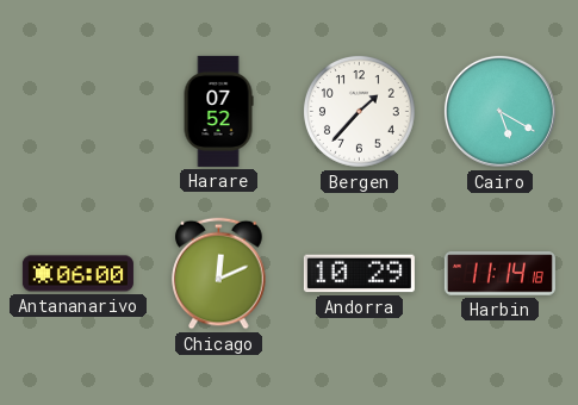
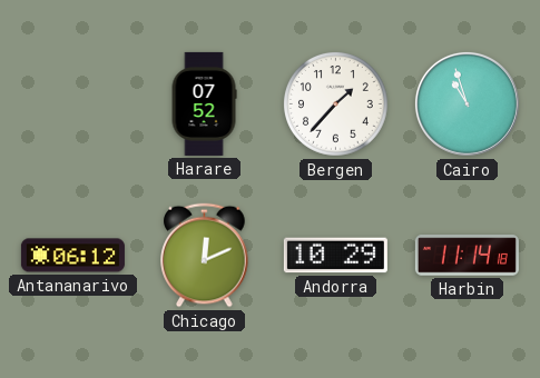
Cairo: 5:20 -> 10:57 (467, 103)
Antananarivo: 06:00 -> 06:12 (72, 256)
